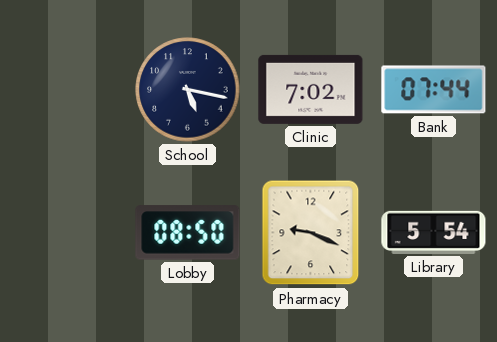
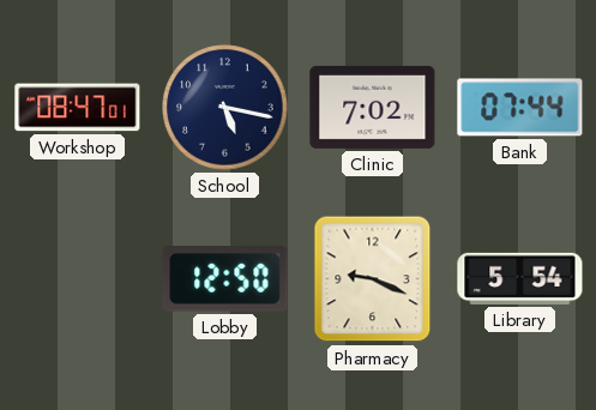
Workshop: none -> 08:47 (78, 108)
Lobby: 08:50 -> 12:50 (225, 279)
